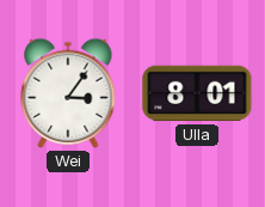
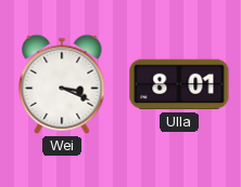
Wei: 3:06 -> 3:19 (62, 84)
